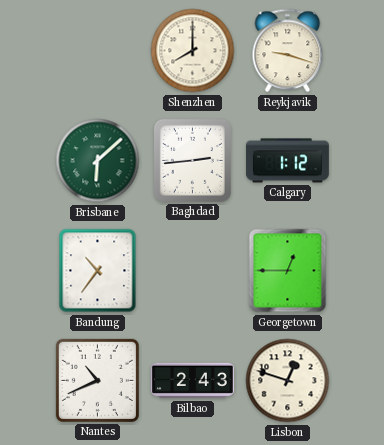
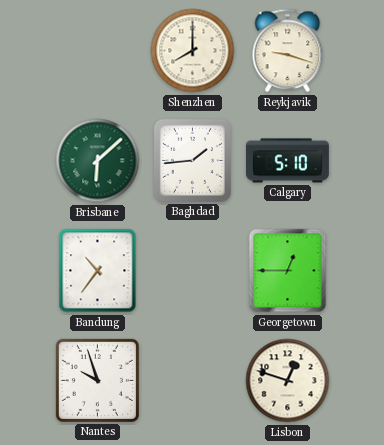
Baghdad: 2:44 -> 1:44 (192, 160)
Calgary: 1:12 -> 5:10 (287, 161)
Nantes: 10:41 -> 9:57 (97, 380)
Bilbao: 2:43 -> none (192, 381)
